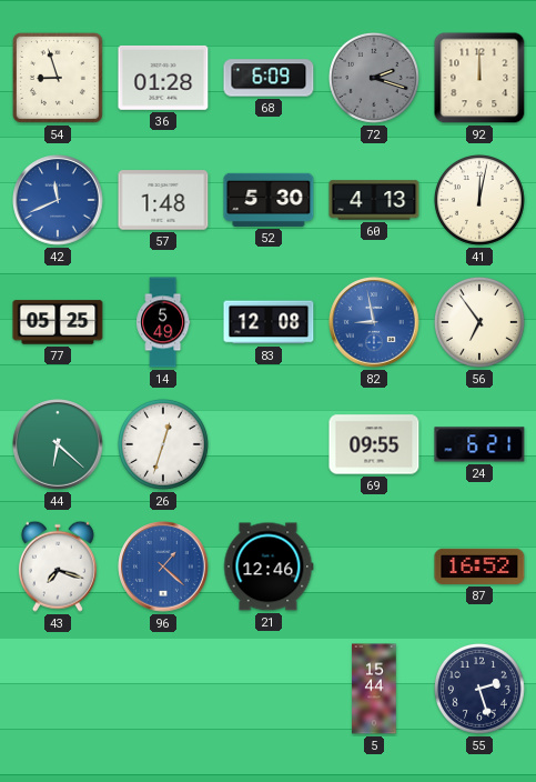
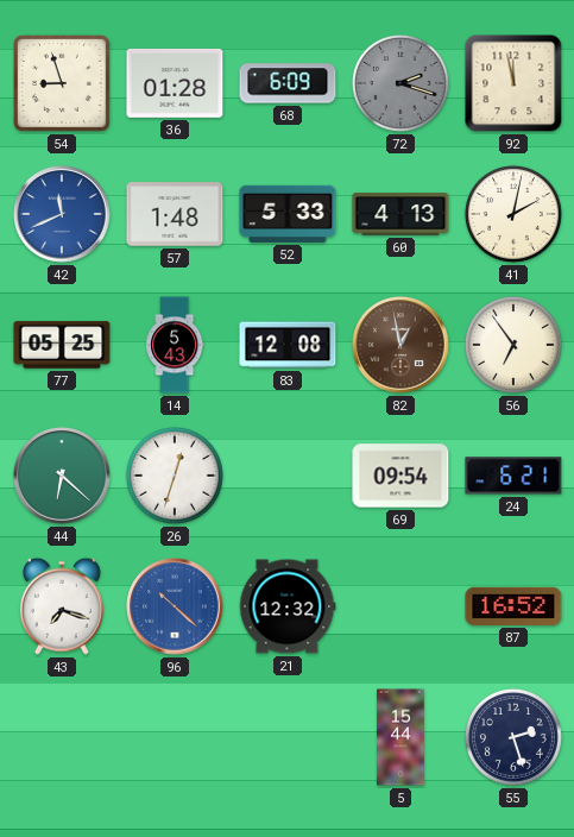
92: 12:00 -> 11:58 (513, 83)
52: 5:30 -> 5:33 (288, 214)
41: 12:02 -> 2:02 (513, 214)
14: 5:49 -> 5:43 (175, 345)
82: 8:58 -> 12:58 (400, 345)
82 dial: blue -> brown (400, 345)
69: 09:55 -> 09:54 (400, 476)
96: 1:22 -> 10:22 (175, 606)
21: 12:46 -> 12:32 (288, 606)
